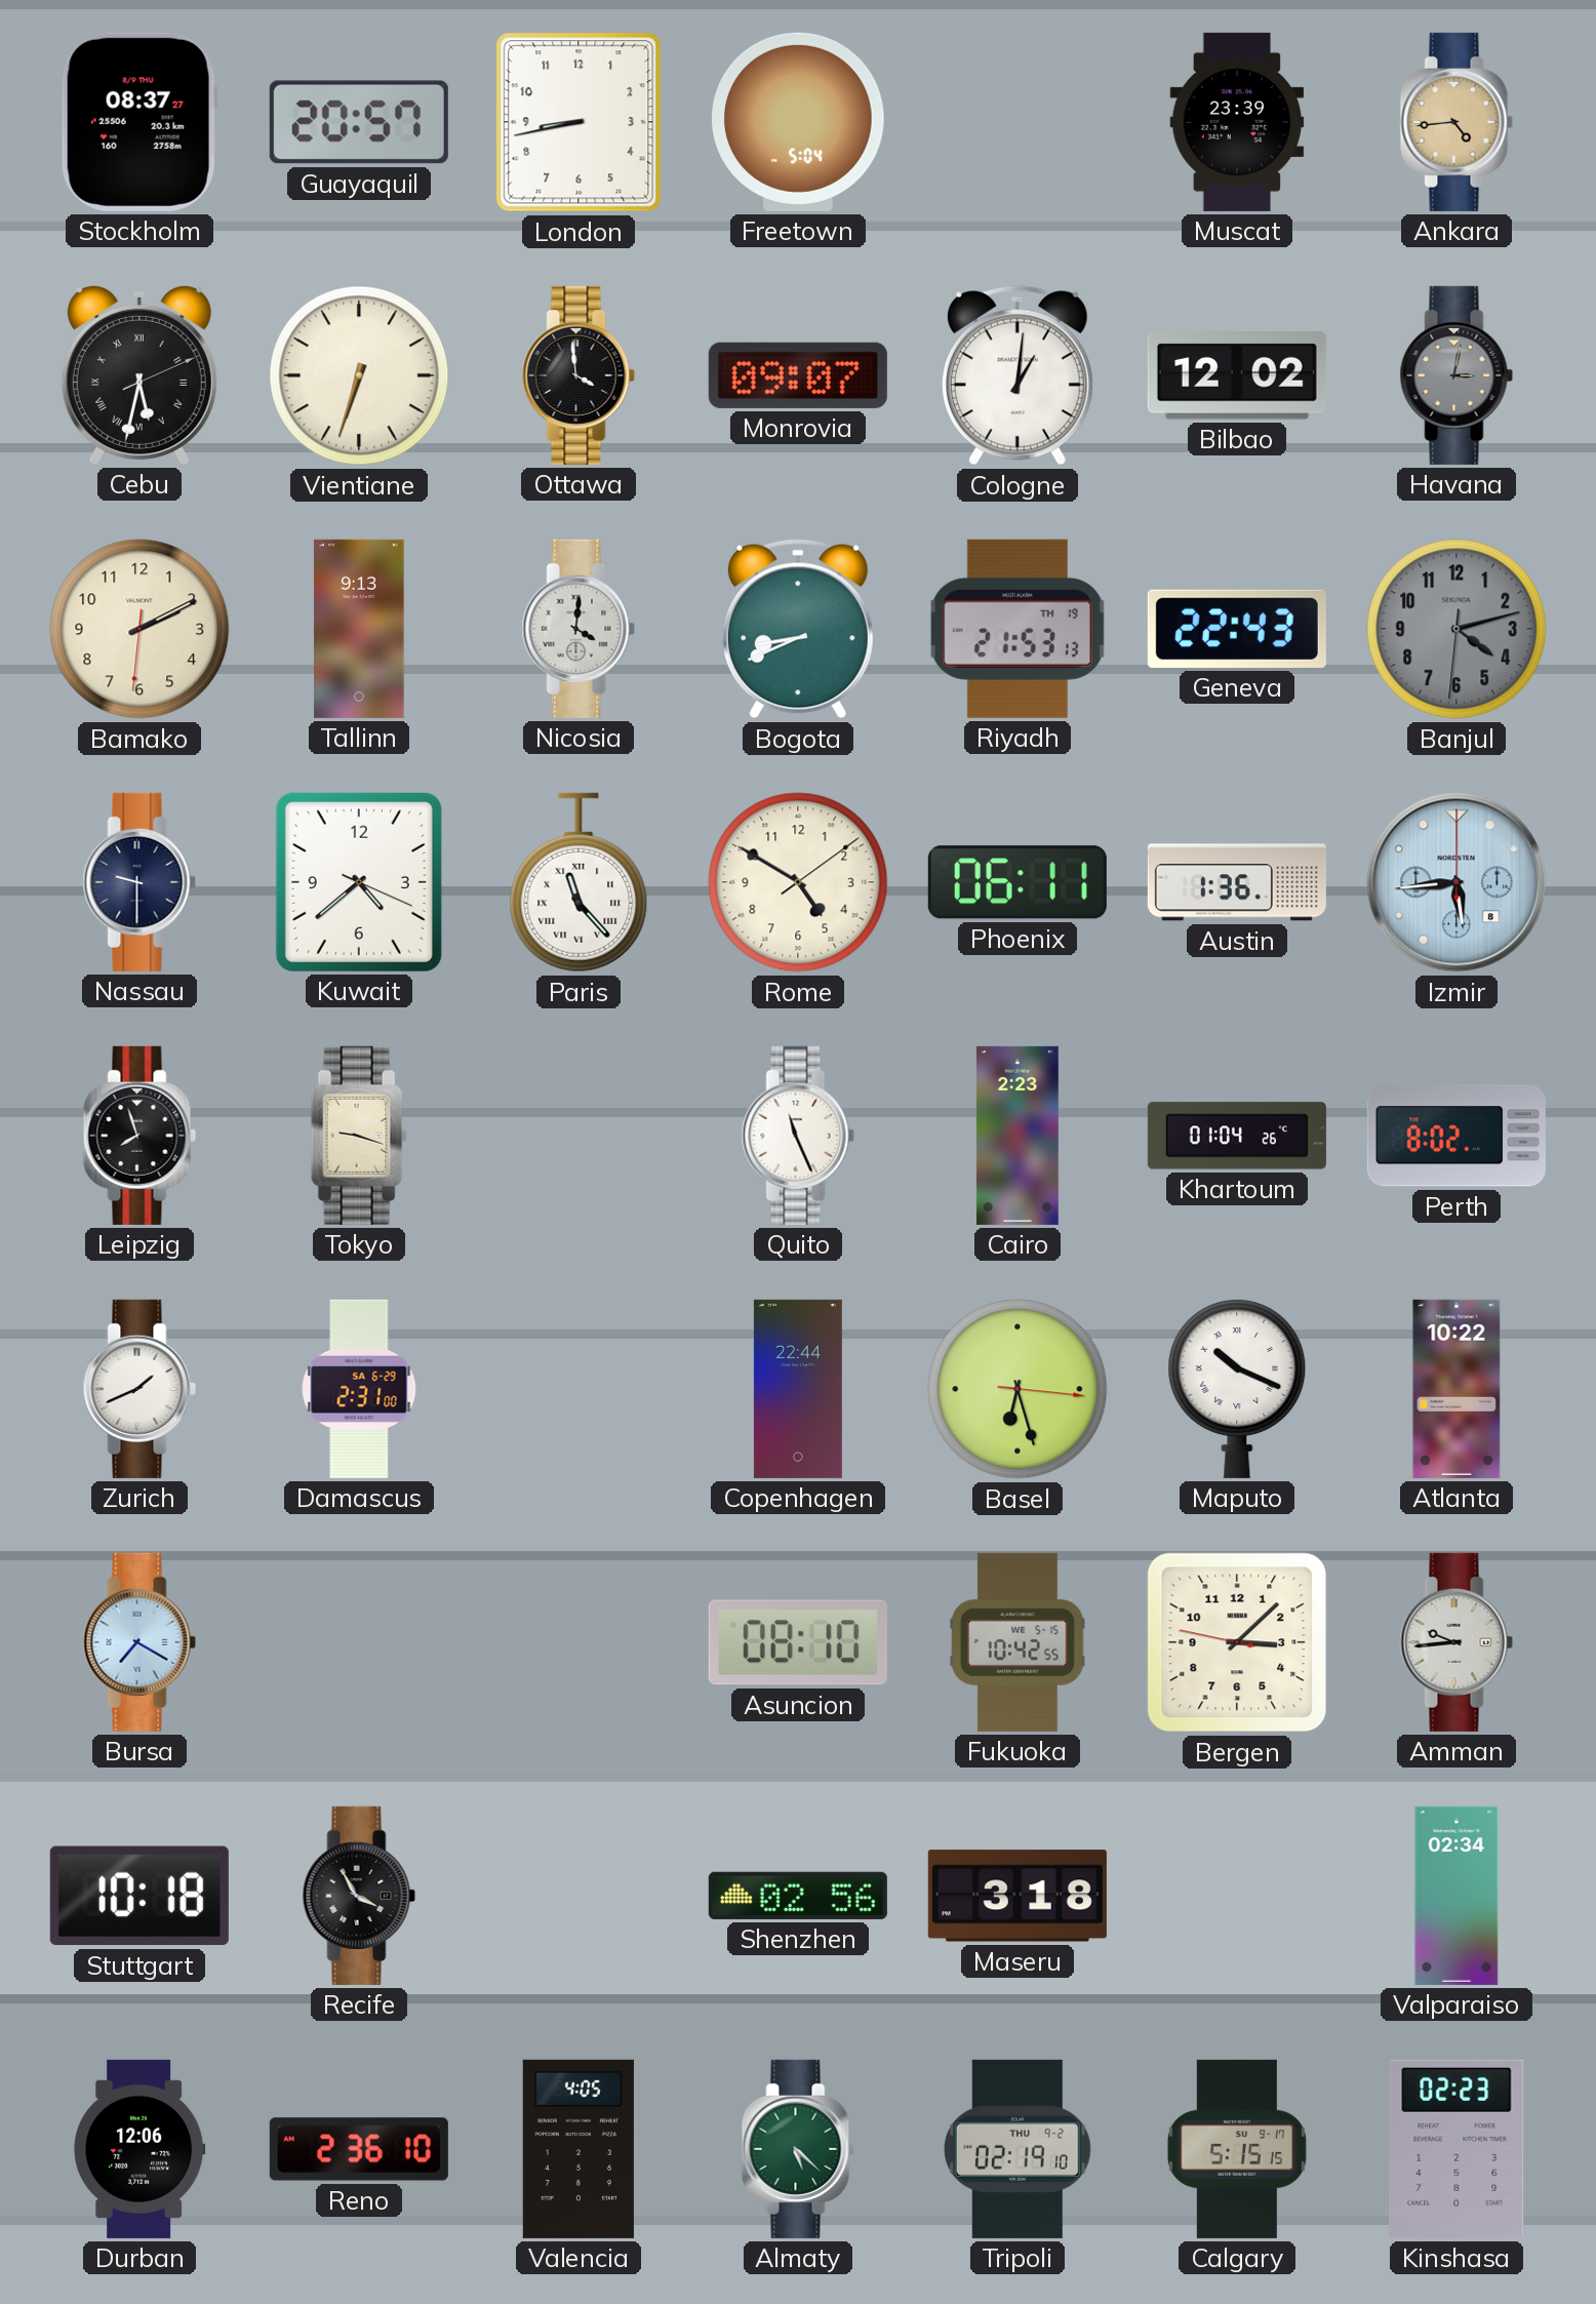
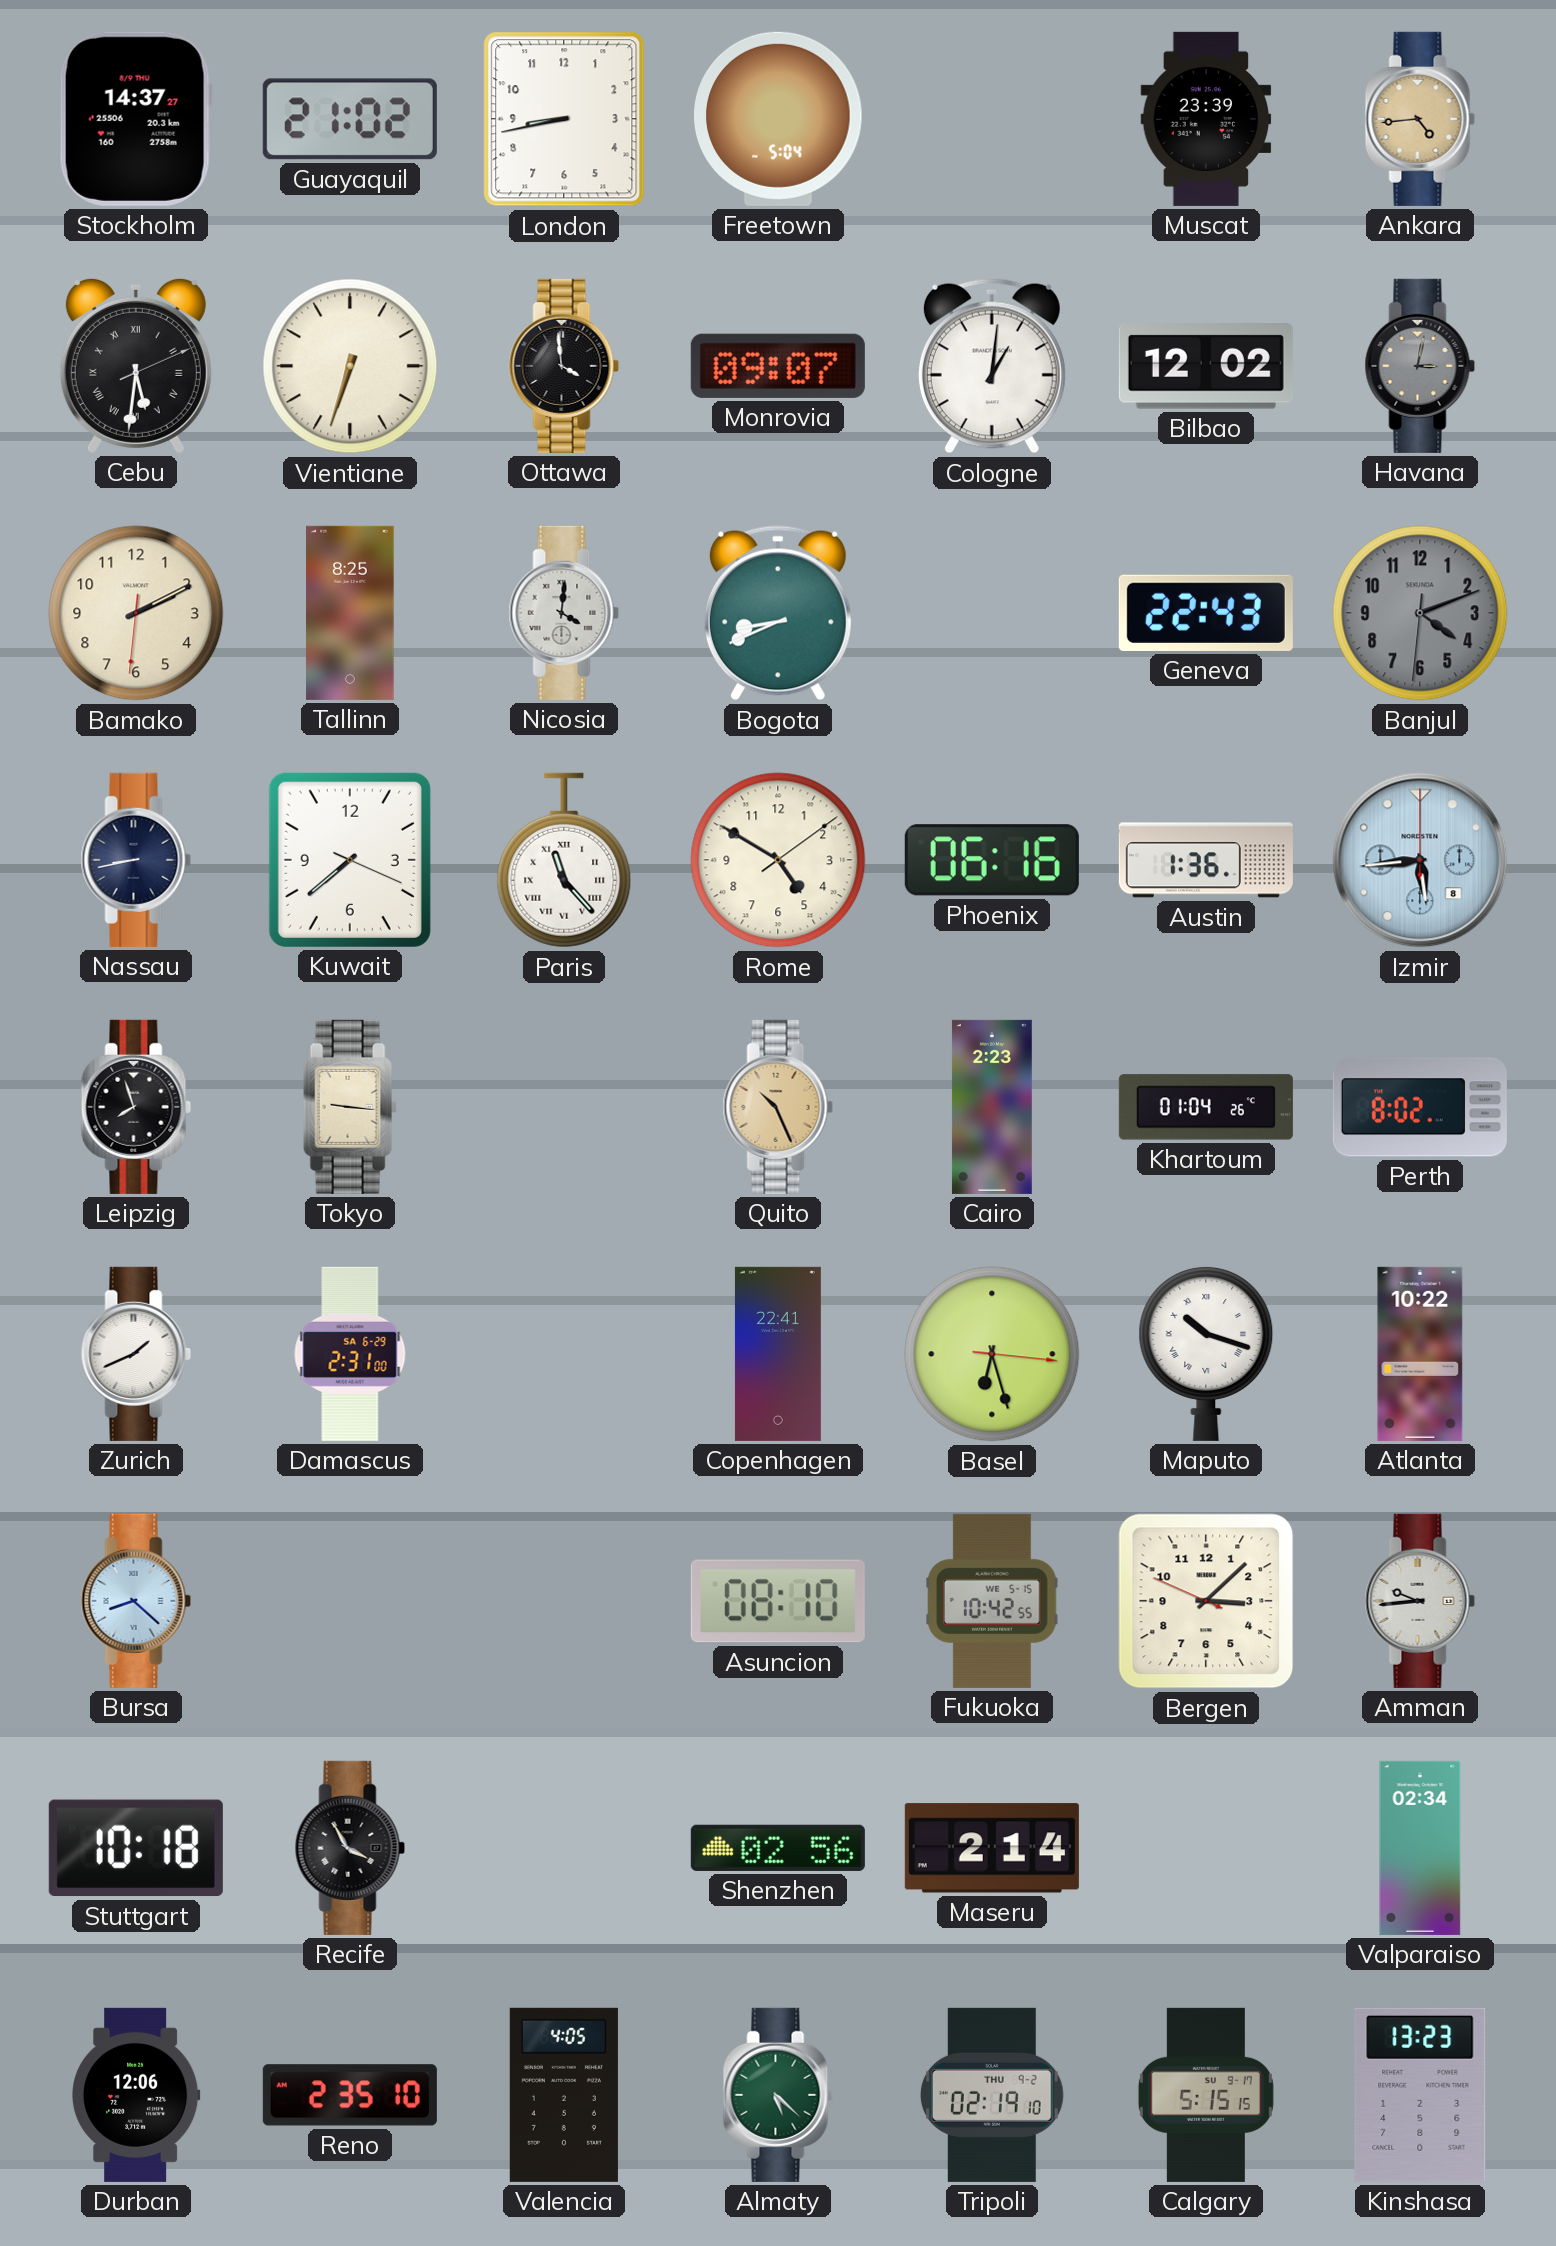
Stockholm: 08:37 -> 14:37 (136, 119)
Guayaquil: 20:57 -> 21:02 (350, 119)
Cebu: 5:32 -> 5:31 (136, 365)
Tallinn: 9:13 -> 8:25 (350, 613)
Riyadh: 21:53 -> none (1018, 629)
Banjul: 4:12 -> 4:11 (1420, 613)
Nassau: 9:30 -> 8:43 (136, 860)
Kuwait: 4:38 -> 7:38 (350, 860)
Phoenix: 06:11 -> 06:16 (992, 860)
Tokyo: 9:18 -> 9:16 (350, 1107)
Quito: 11:26 -> 10:26 (778, 1107)
Quito dial: white -> champagne (778, 1107)
Copenhagen: 22:44 -> 22:41 (778, 1354)
Maputo: 10:19 -> 10:18 (1206, 1353)
Bursa: 7:20 -> 8:22 (136, 1601)
Bergen: 3:07:47 -> 3:07:49 (1206, 1601)
Maseru: 3:18 -> 2:14 (992, 1848)
Reno: 2:36 -> 2:35 (350, 2095)
Kinshasa: 02:23 -> 13:23 (1420, 2095)
